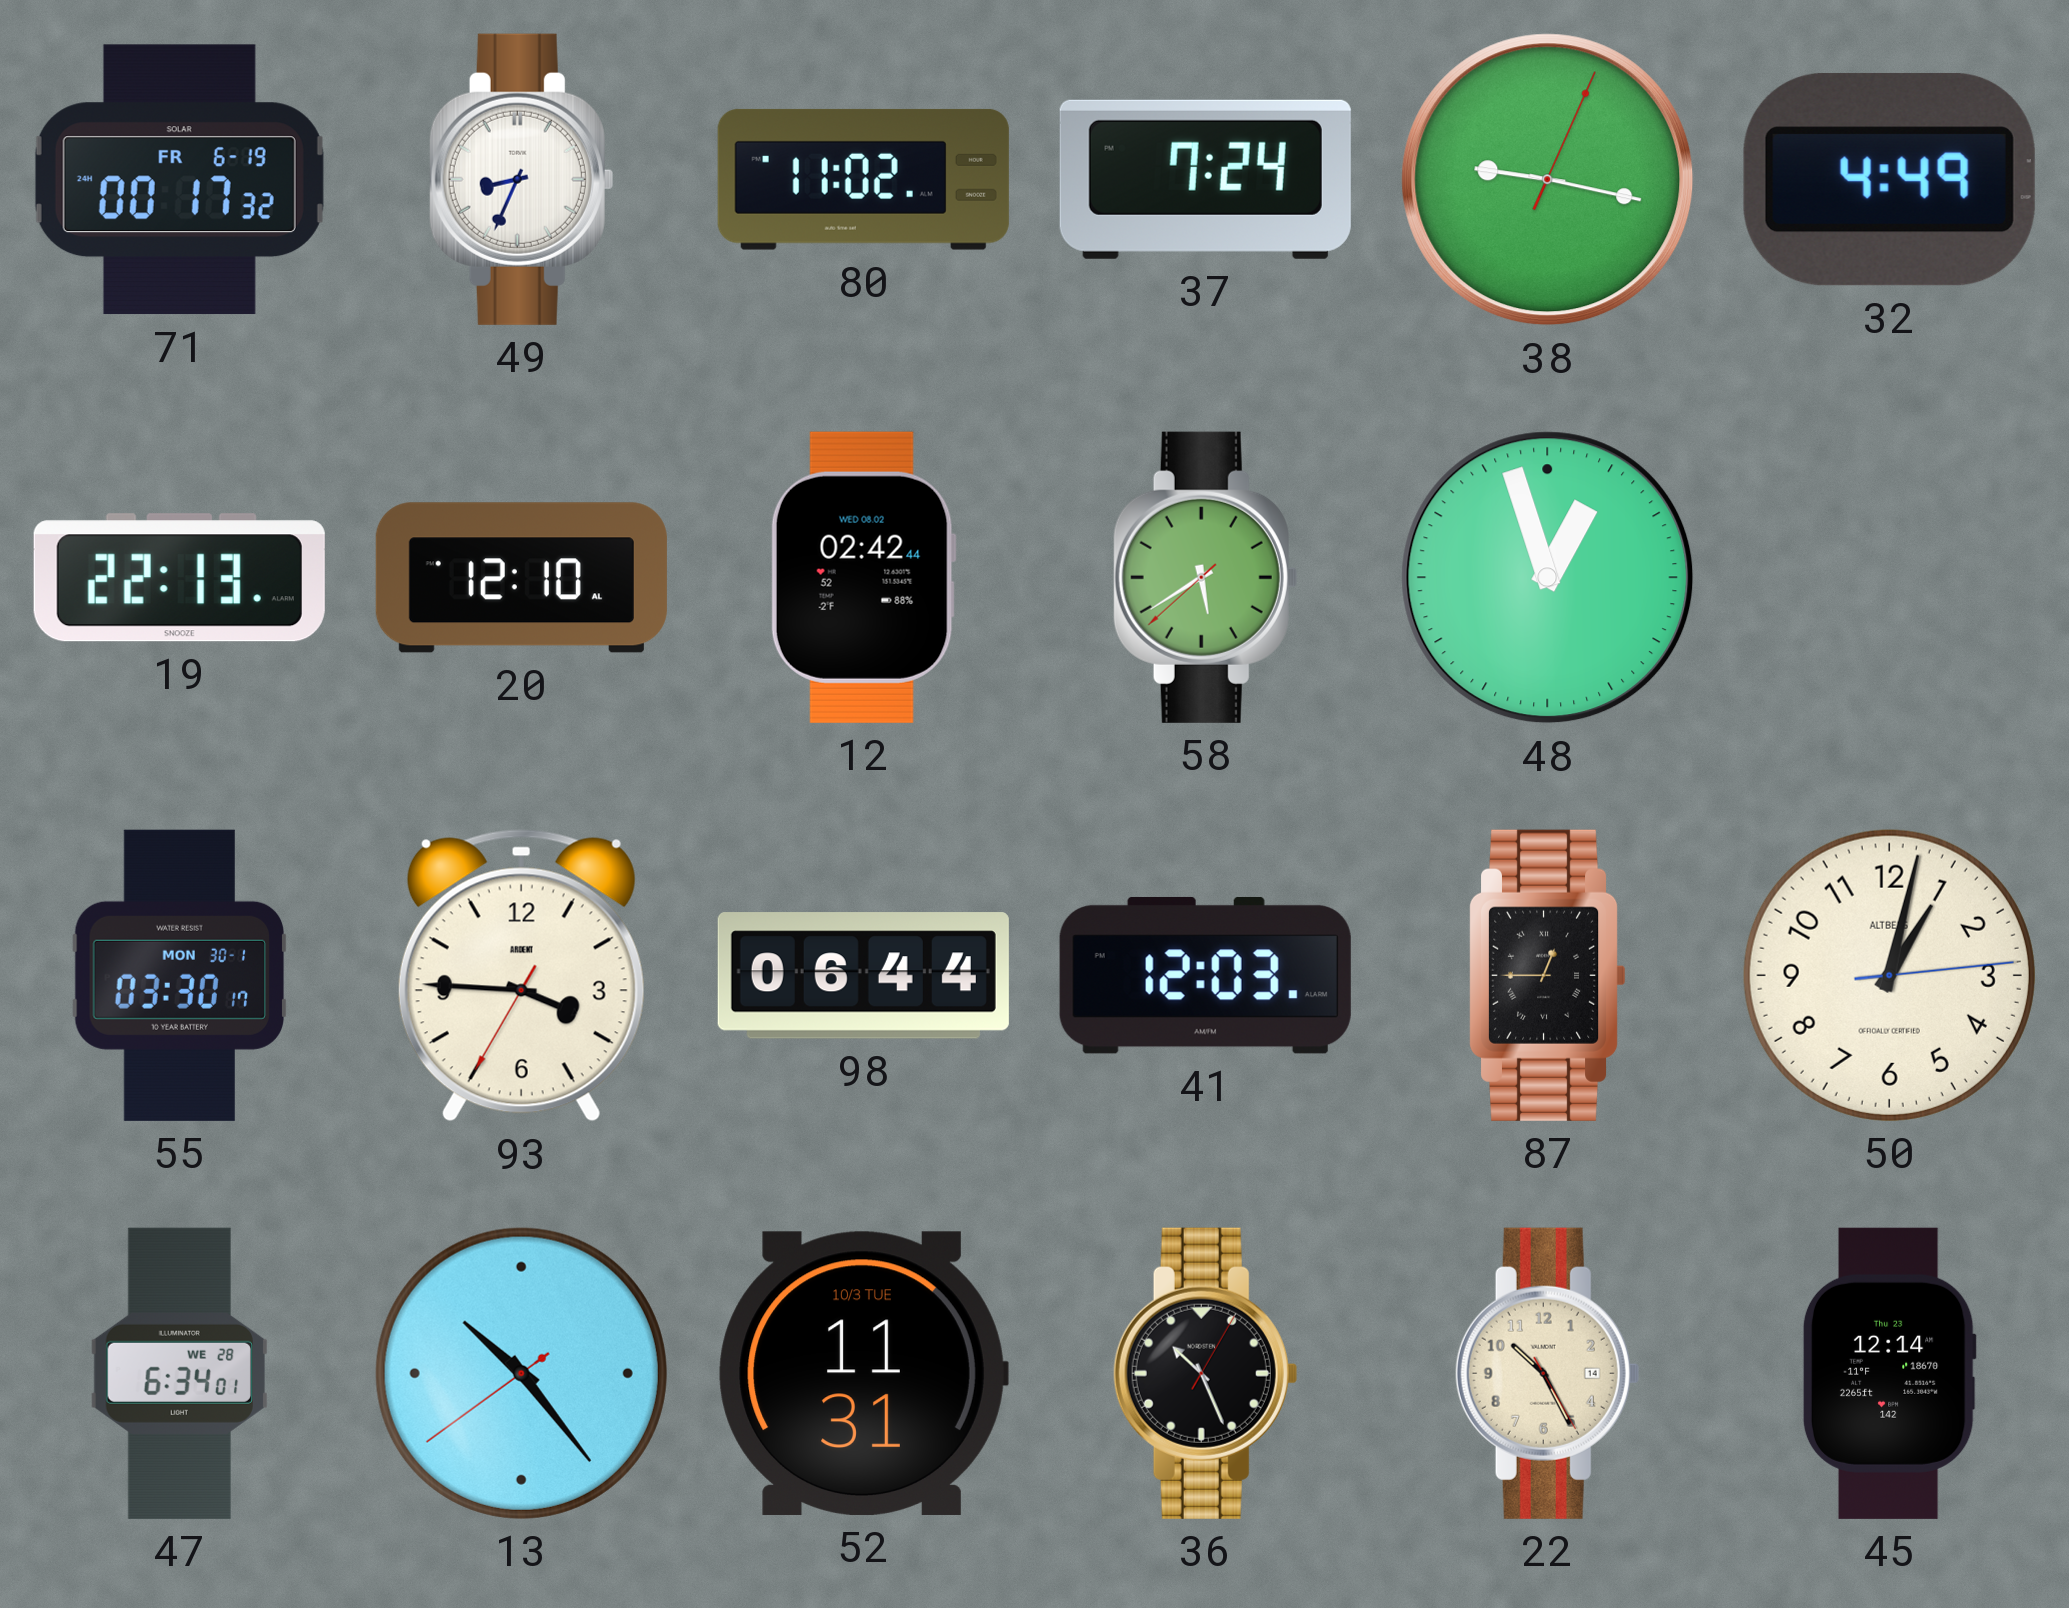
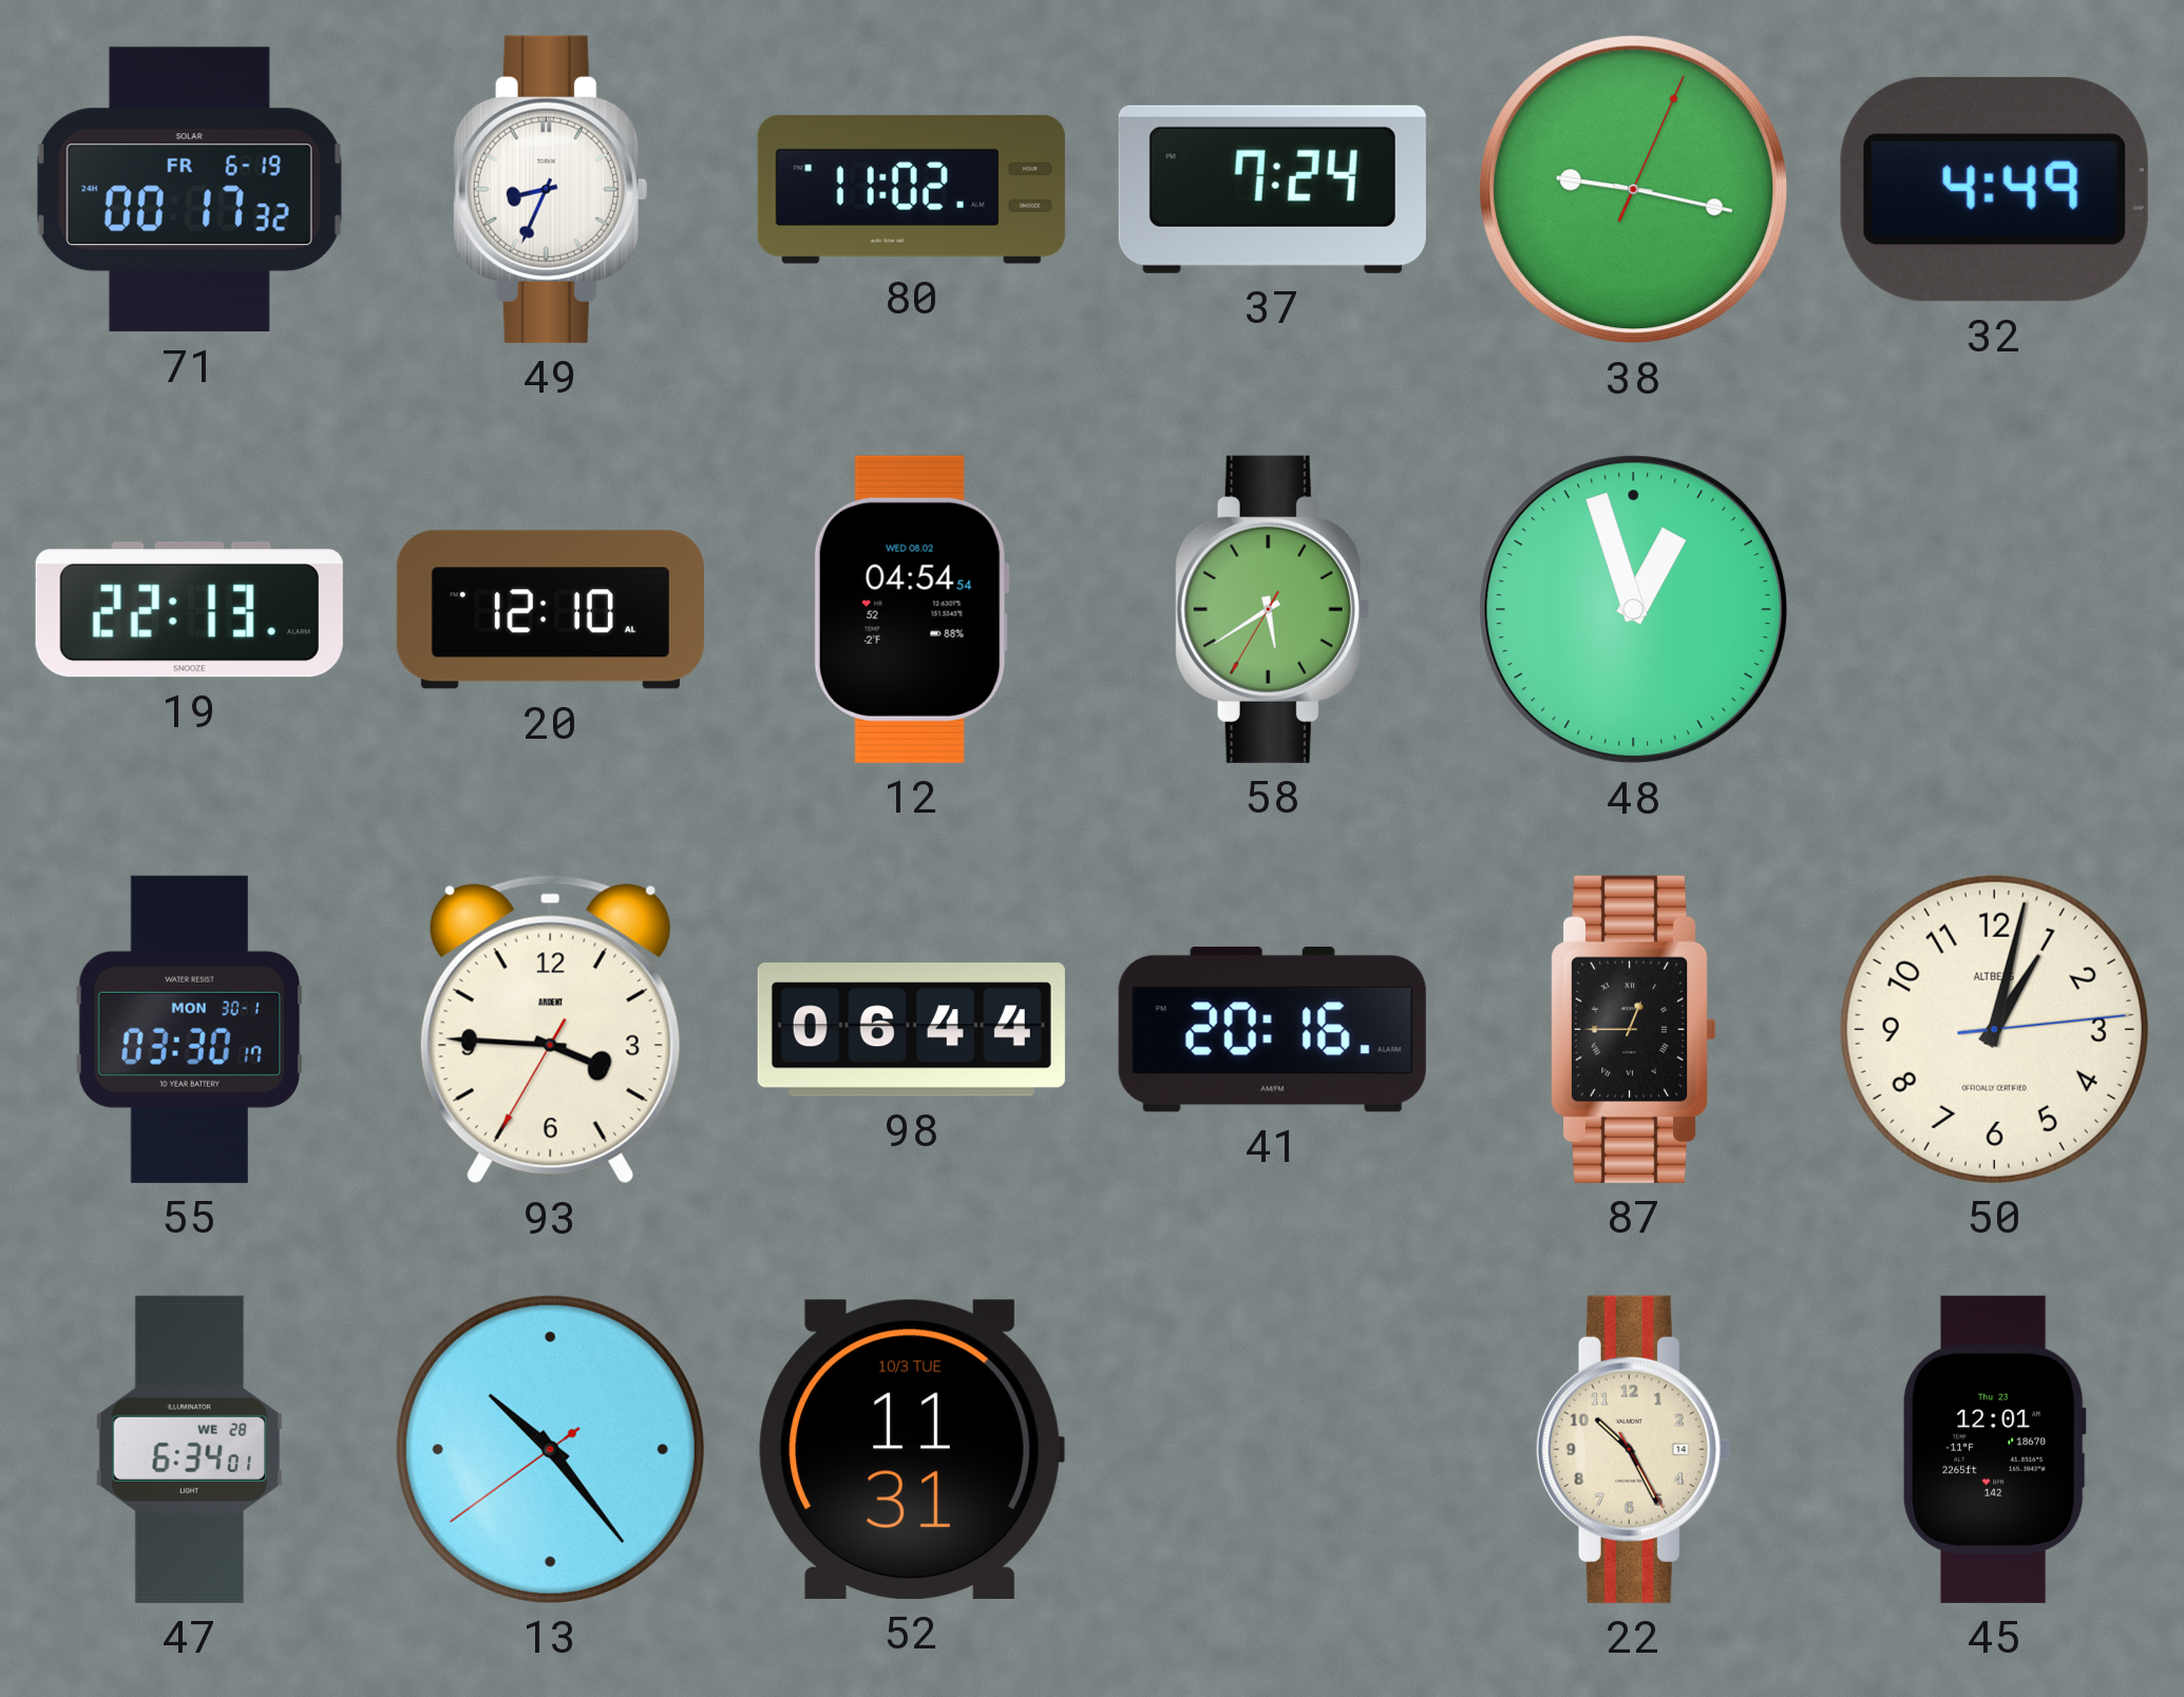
12: 02:42 -> 04:54 (911, 609)
58: 5:39:38 -> 5:39:35 (1272, 609)
41: 12:03 -> 20:16 (1272, 1029)
36: 10:26 -> none (1205, 1373)
45: 12:14 -> 12:01 (1994, 1449)
